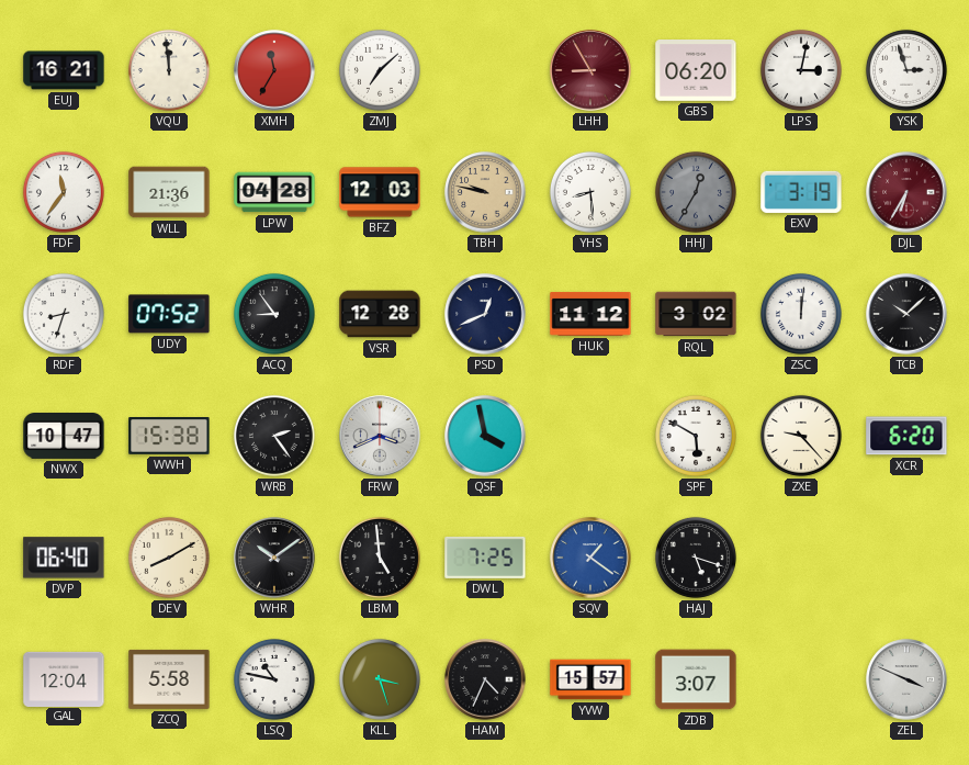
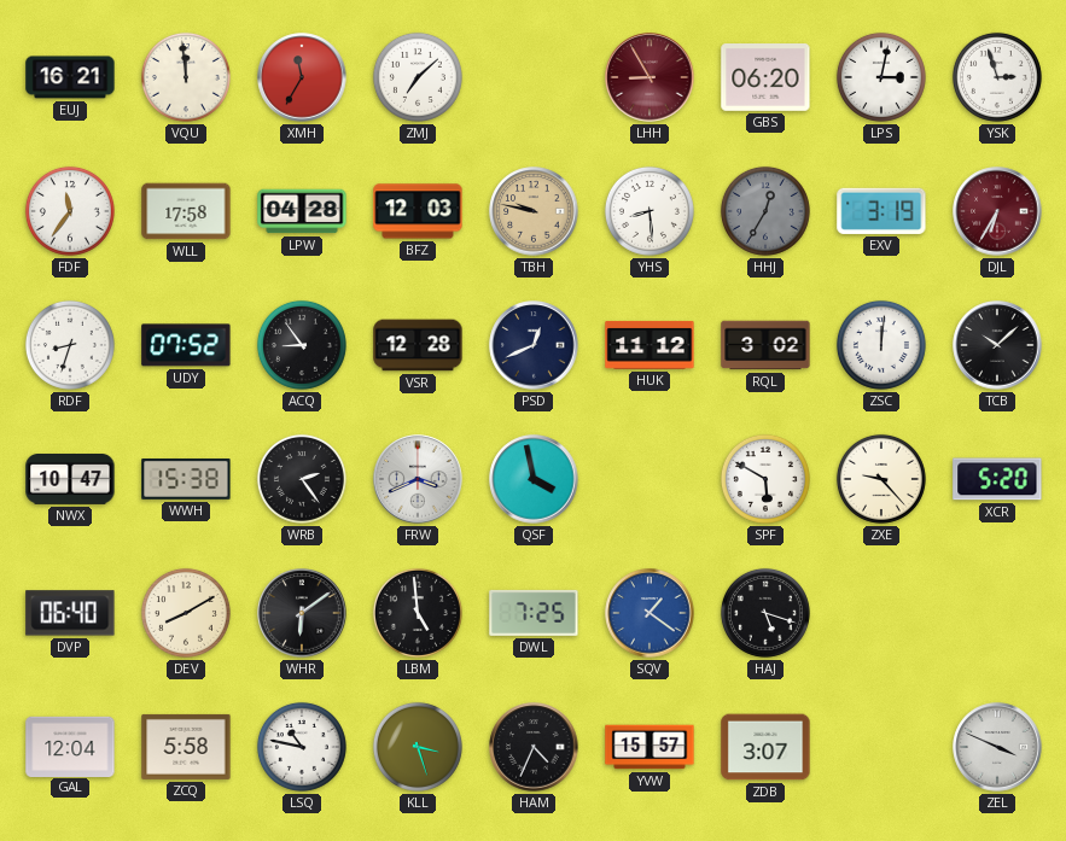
WLL: 21:36 -> 17:58 (186, 211)
XCR: 6:20 -> 5:20 (997, 479)
WHR: 10:09 -> 6:09 (302, 613)
